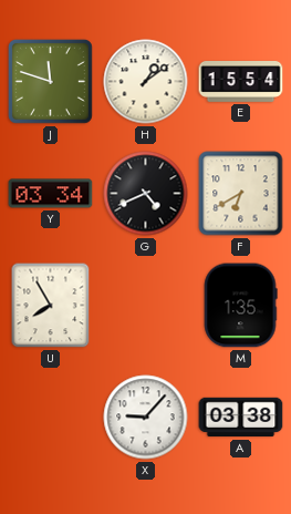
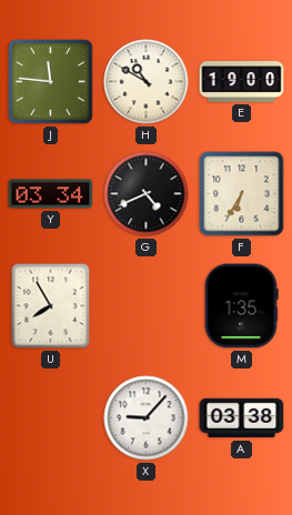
J: 11:48 -> 11:46 (50, 81)
H: 1:09 -> 10:50 (147, 82)
E: 15:54 -> 19:00 (242, 82)
F: 6:40 -> 6:35 (242, 194)
